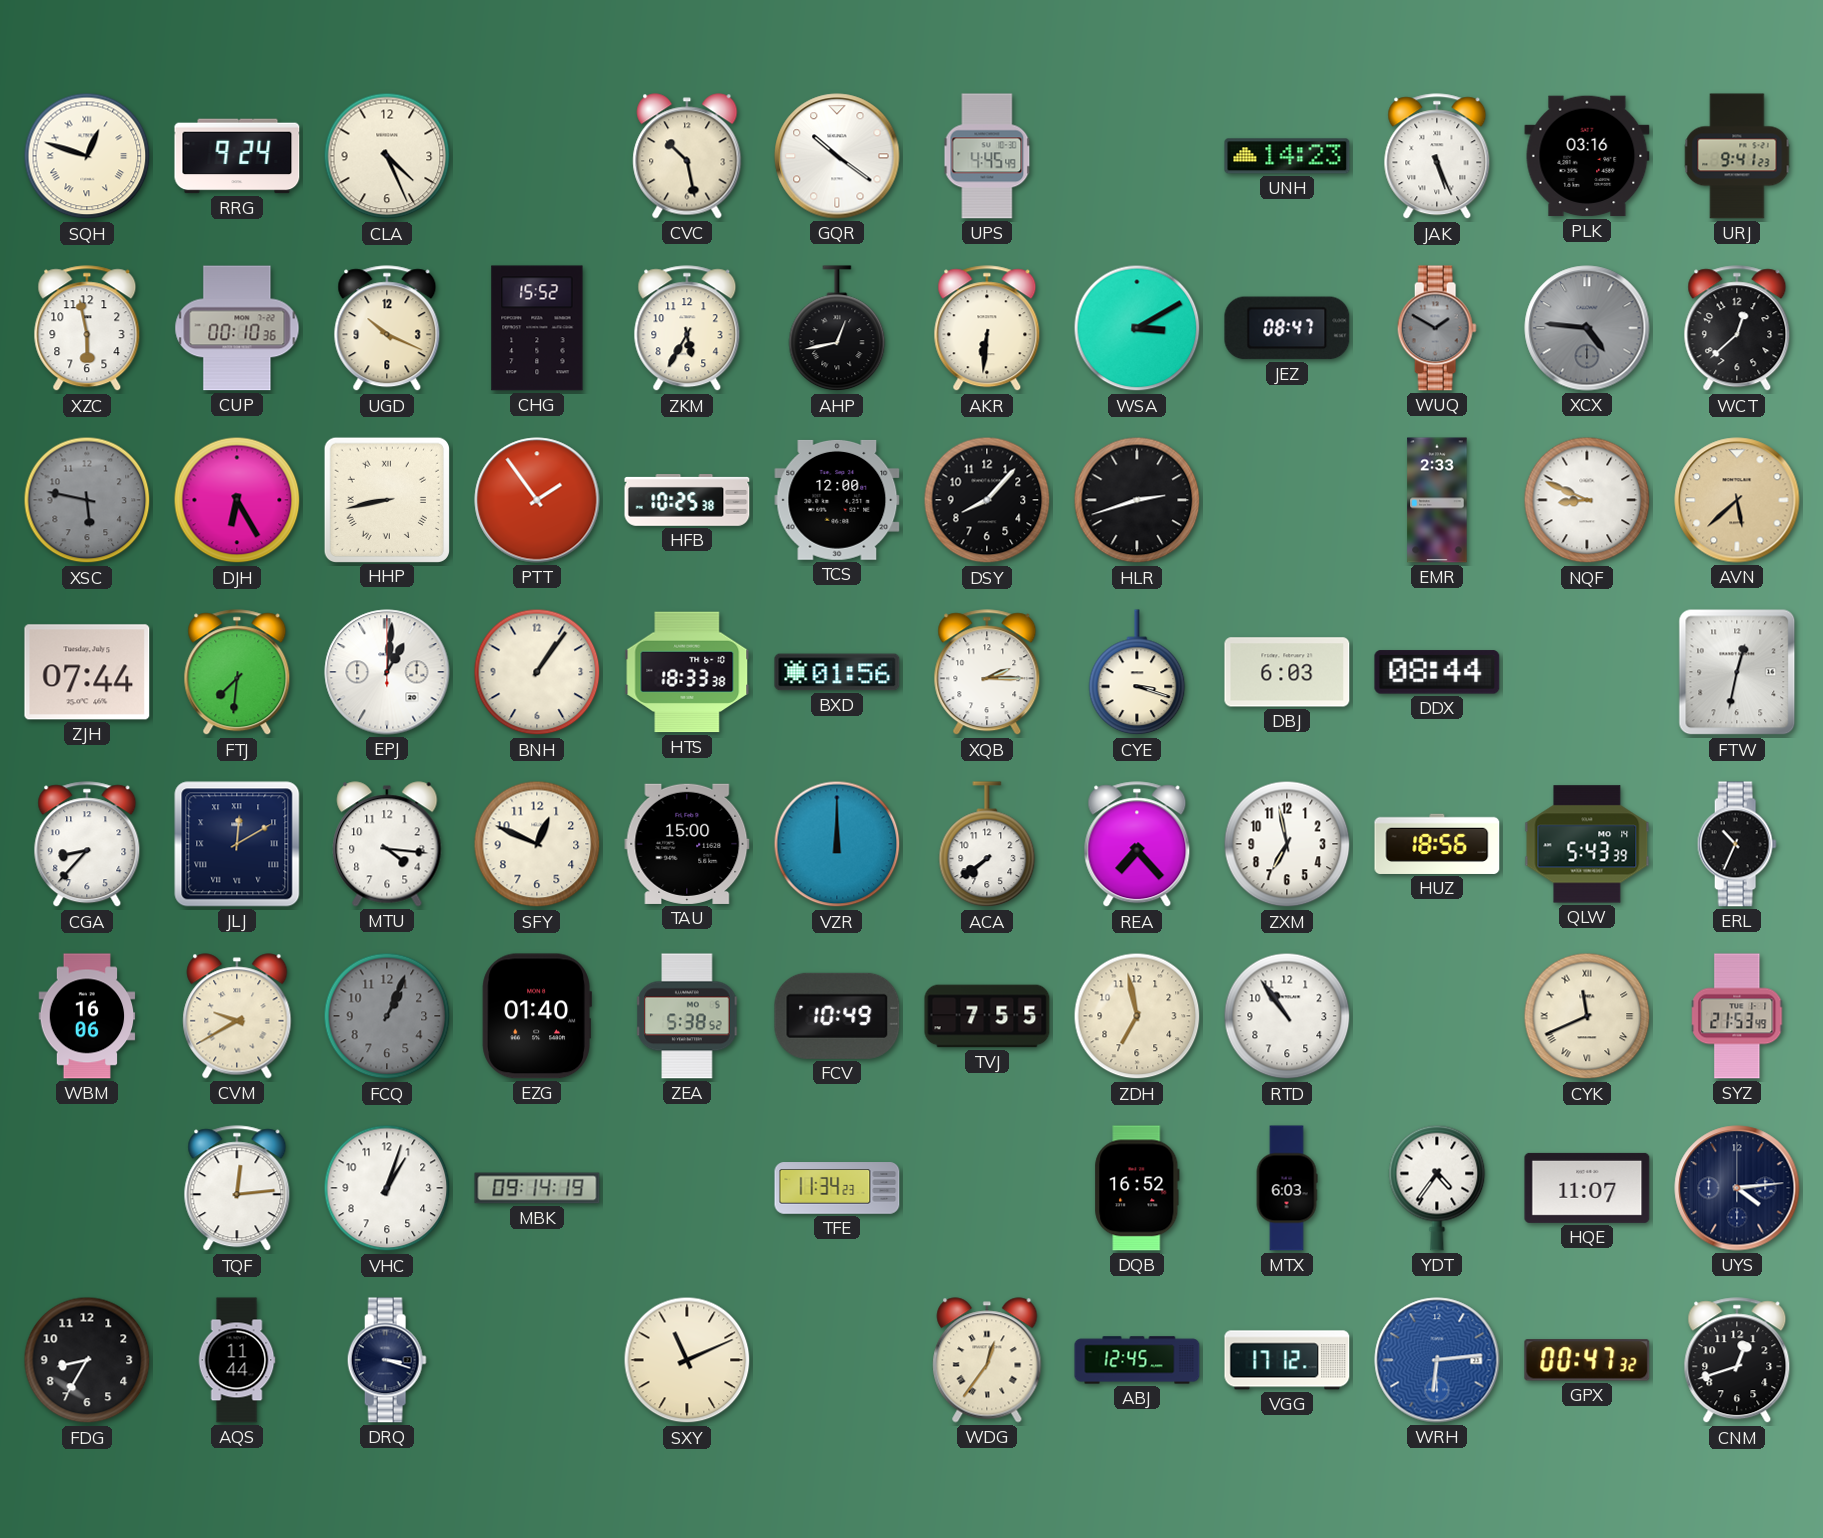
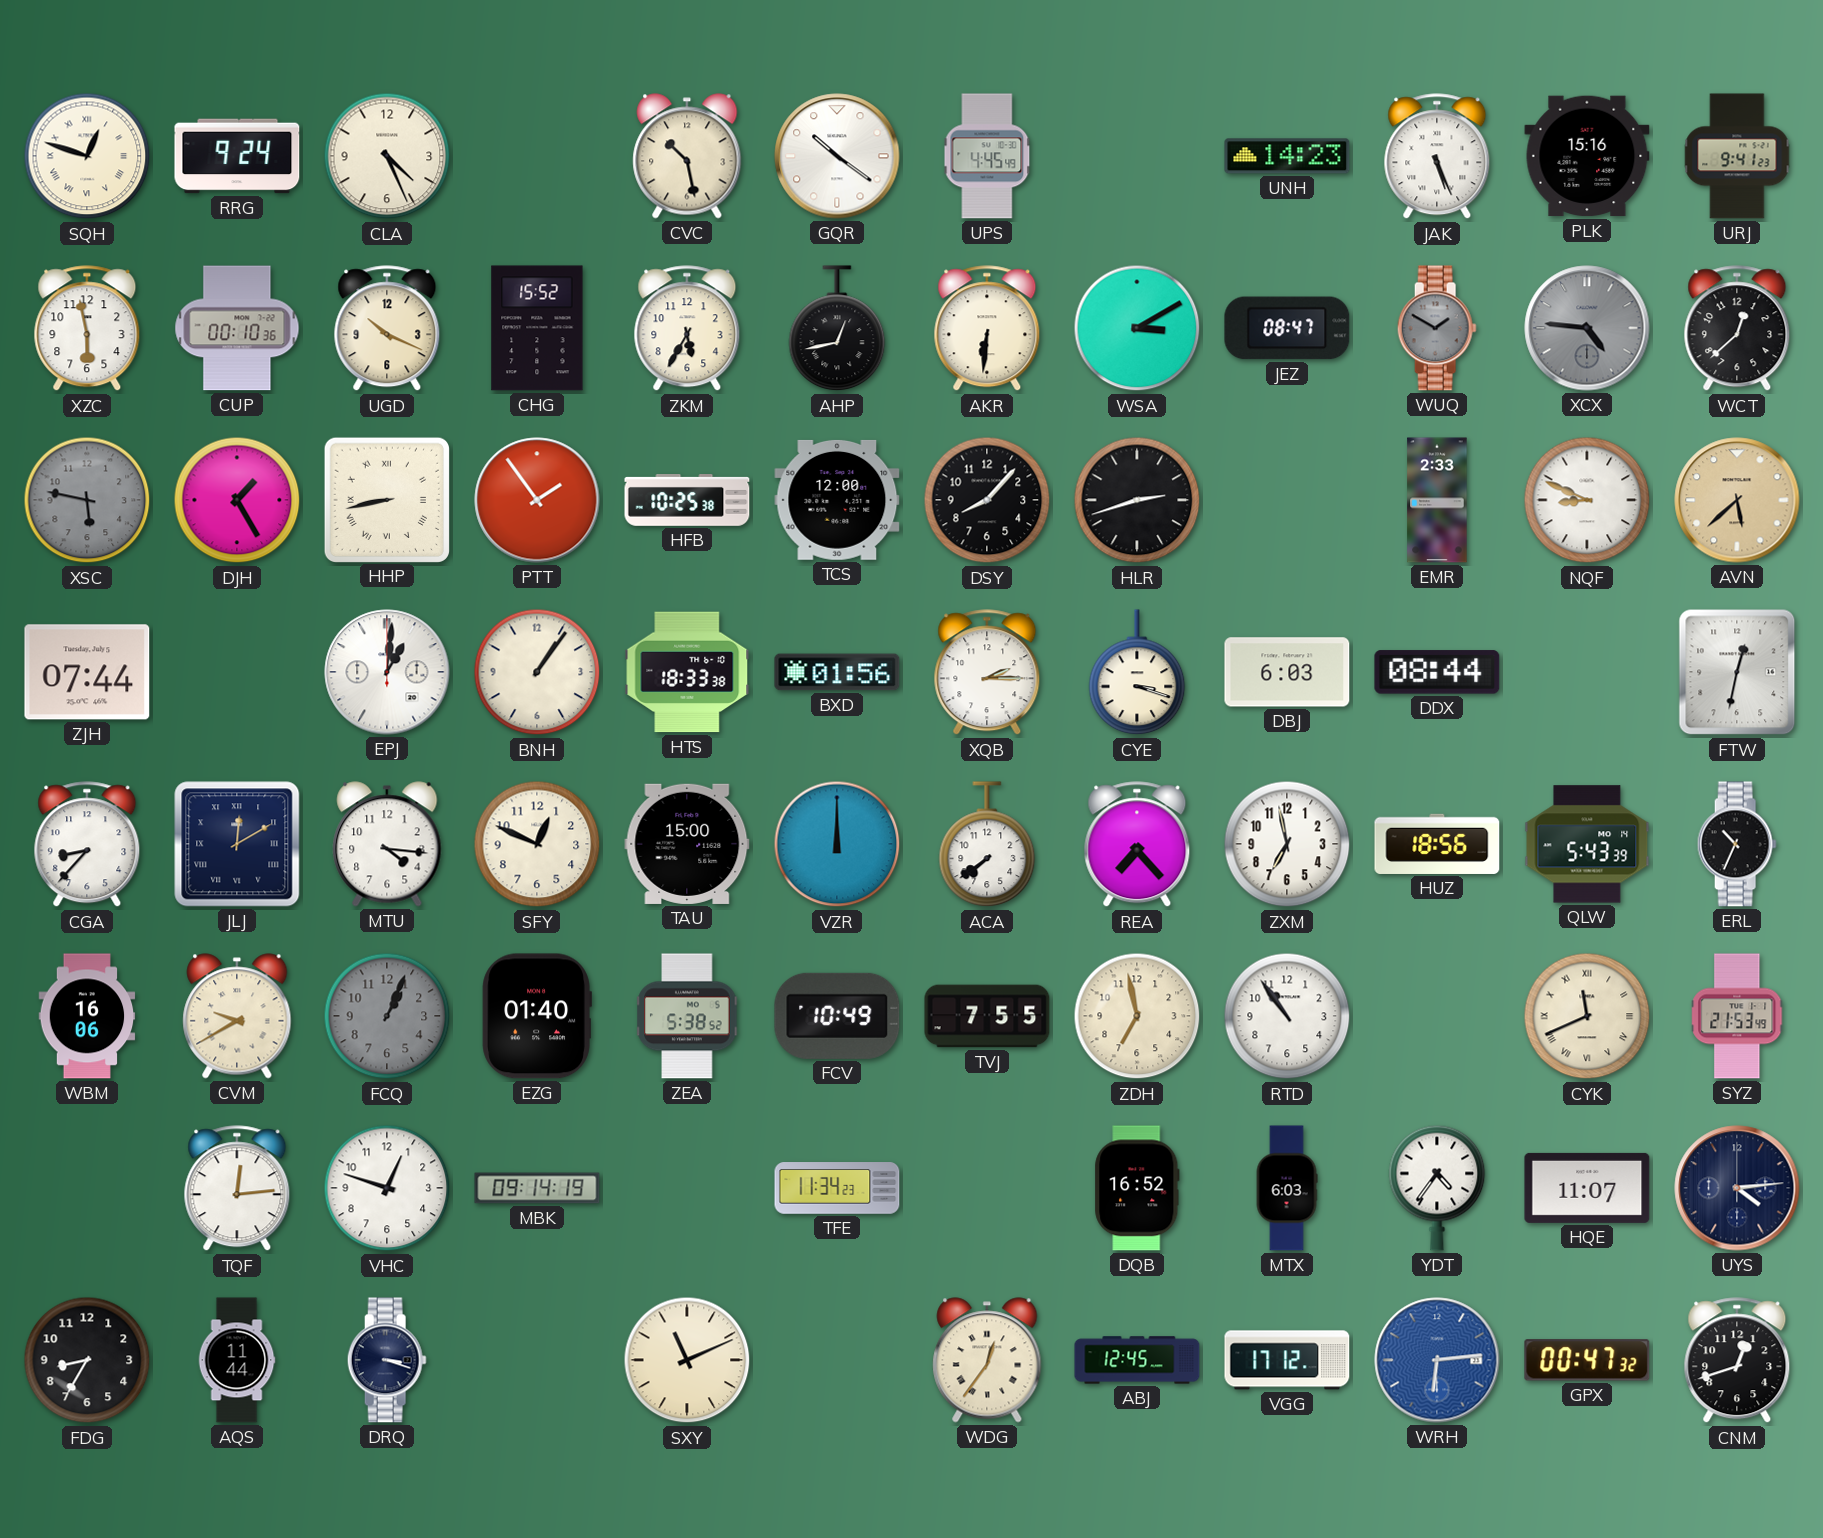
PLK: 03:16 -> 15:16 (1587, 156)
DJH: 6:25 -> 1:25 (237, 500)
FTJ: 7:31 -> none (237, 673)
VHC: 1:03 -> 12:48 (387, 1188)
